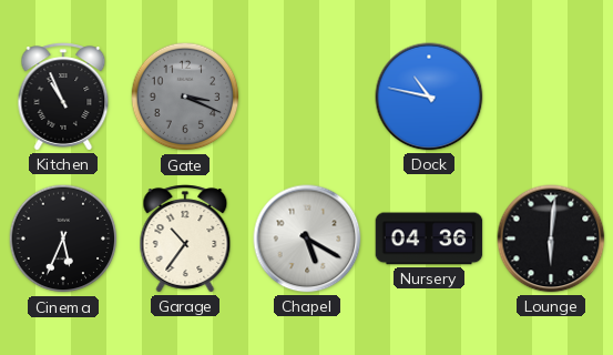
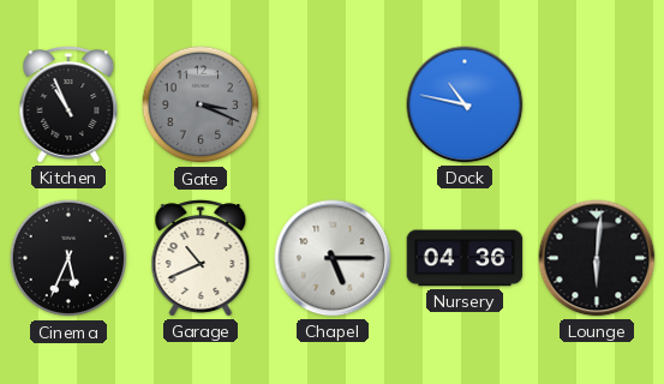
Garage: 10:36 -> 10:41 (201, 258)
Chapel: 5:20 -> 5:15 (333, 258)
